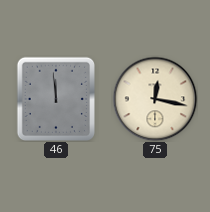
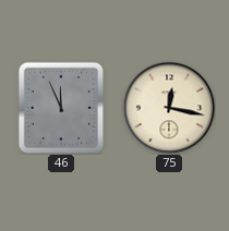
46: 11:59 -> 11:56 (60, 107)
